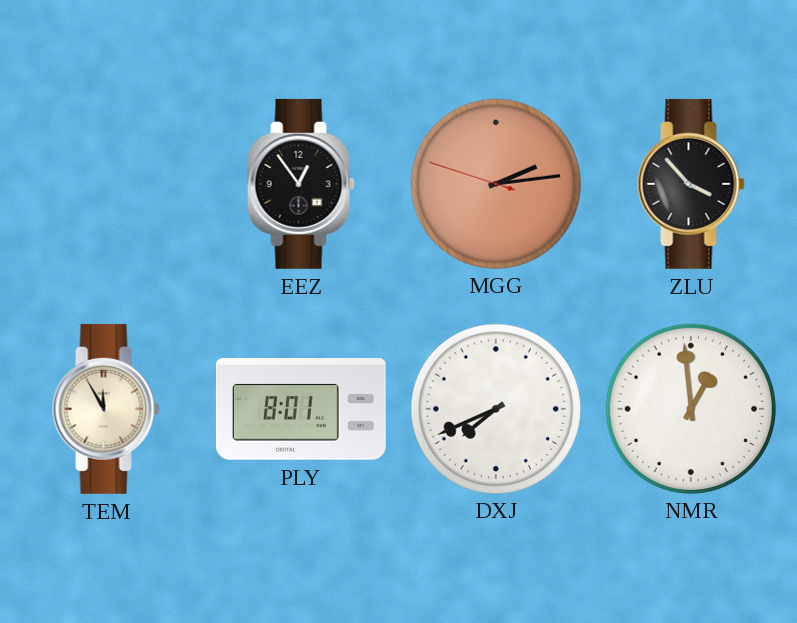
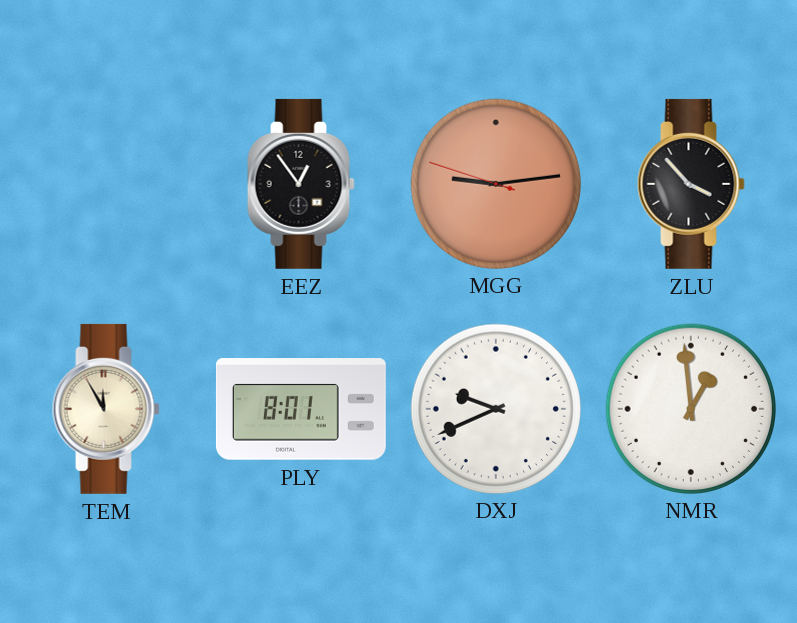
MGG: 2:13 -> 9:13 (495, 183)
DXJ: 7:41 -> 9:41 (495, 408)
